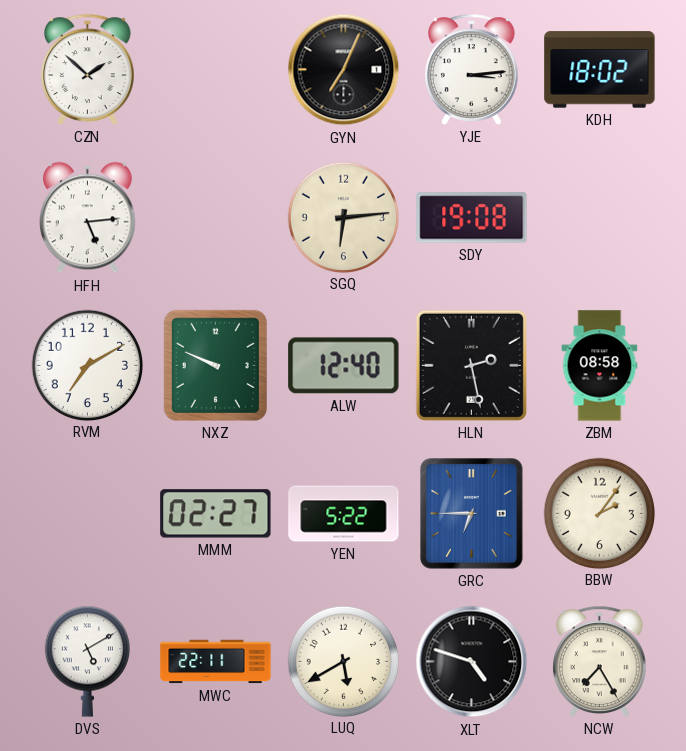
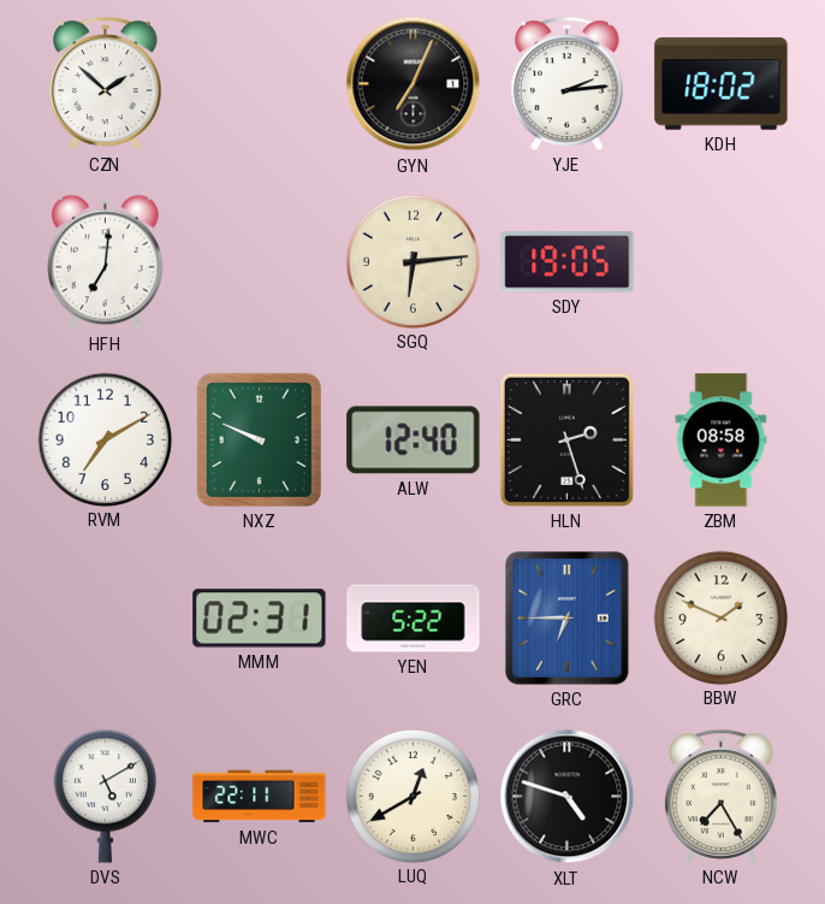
YJE: 3:14 -> 2:14 (568, 83)
HFH: 5:14 -> 7:01 (106, 262)
SDY: 19:08 -> 19:05 (568, 262)
HLN: 2:28 -> 2:27 (566, 439)
MMM: 02:27 -> 02:31 (260, 619)
BBW: 2:06 -> 1:49 (720, 618)
LUQ: 5:40 -> 12:40 (412, 796)
